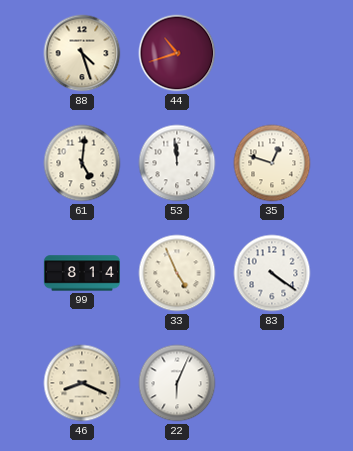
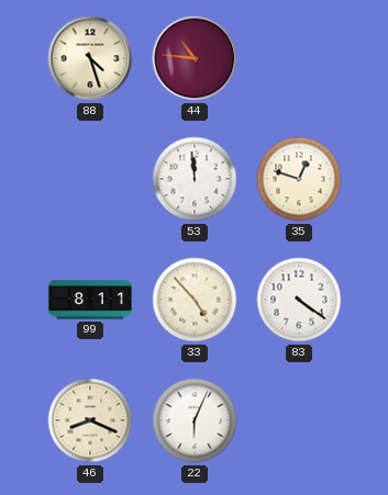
44: 10:42 -> 10:46 (195, 58)
61: 5:01 -> none (82, 163)
99: 8:14 -> 8:11 (90, 300)
33: 4:56 -> 4:53 (195, 300)
